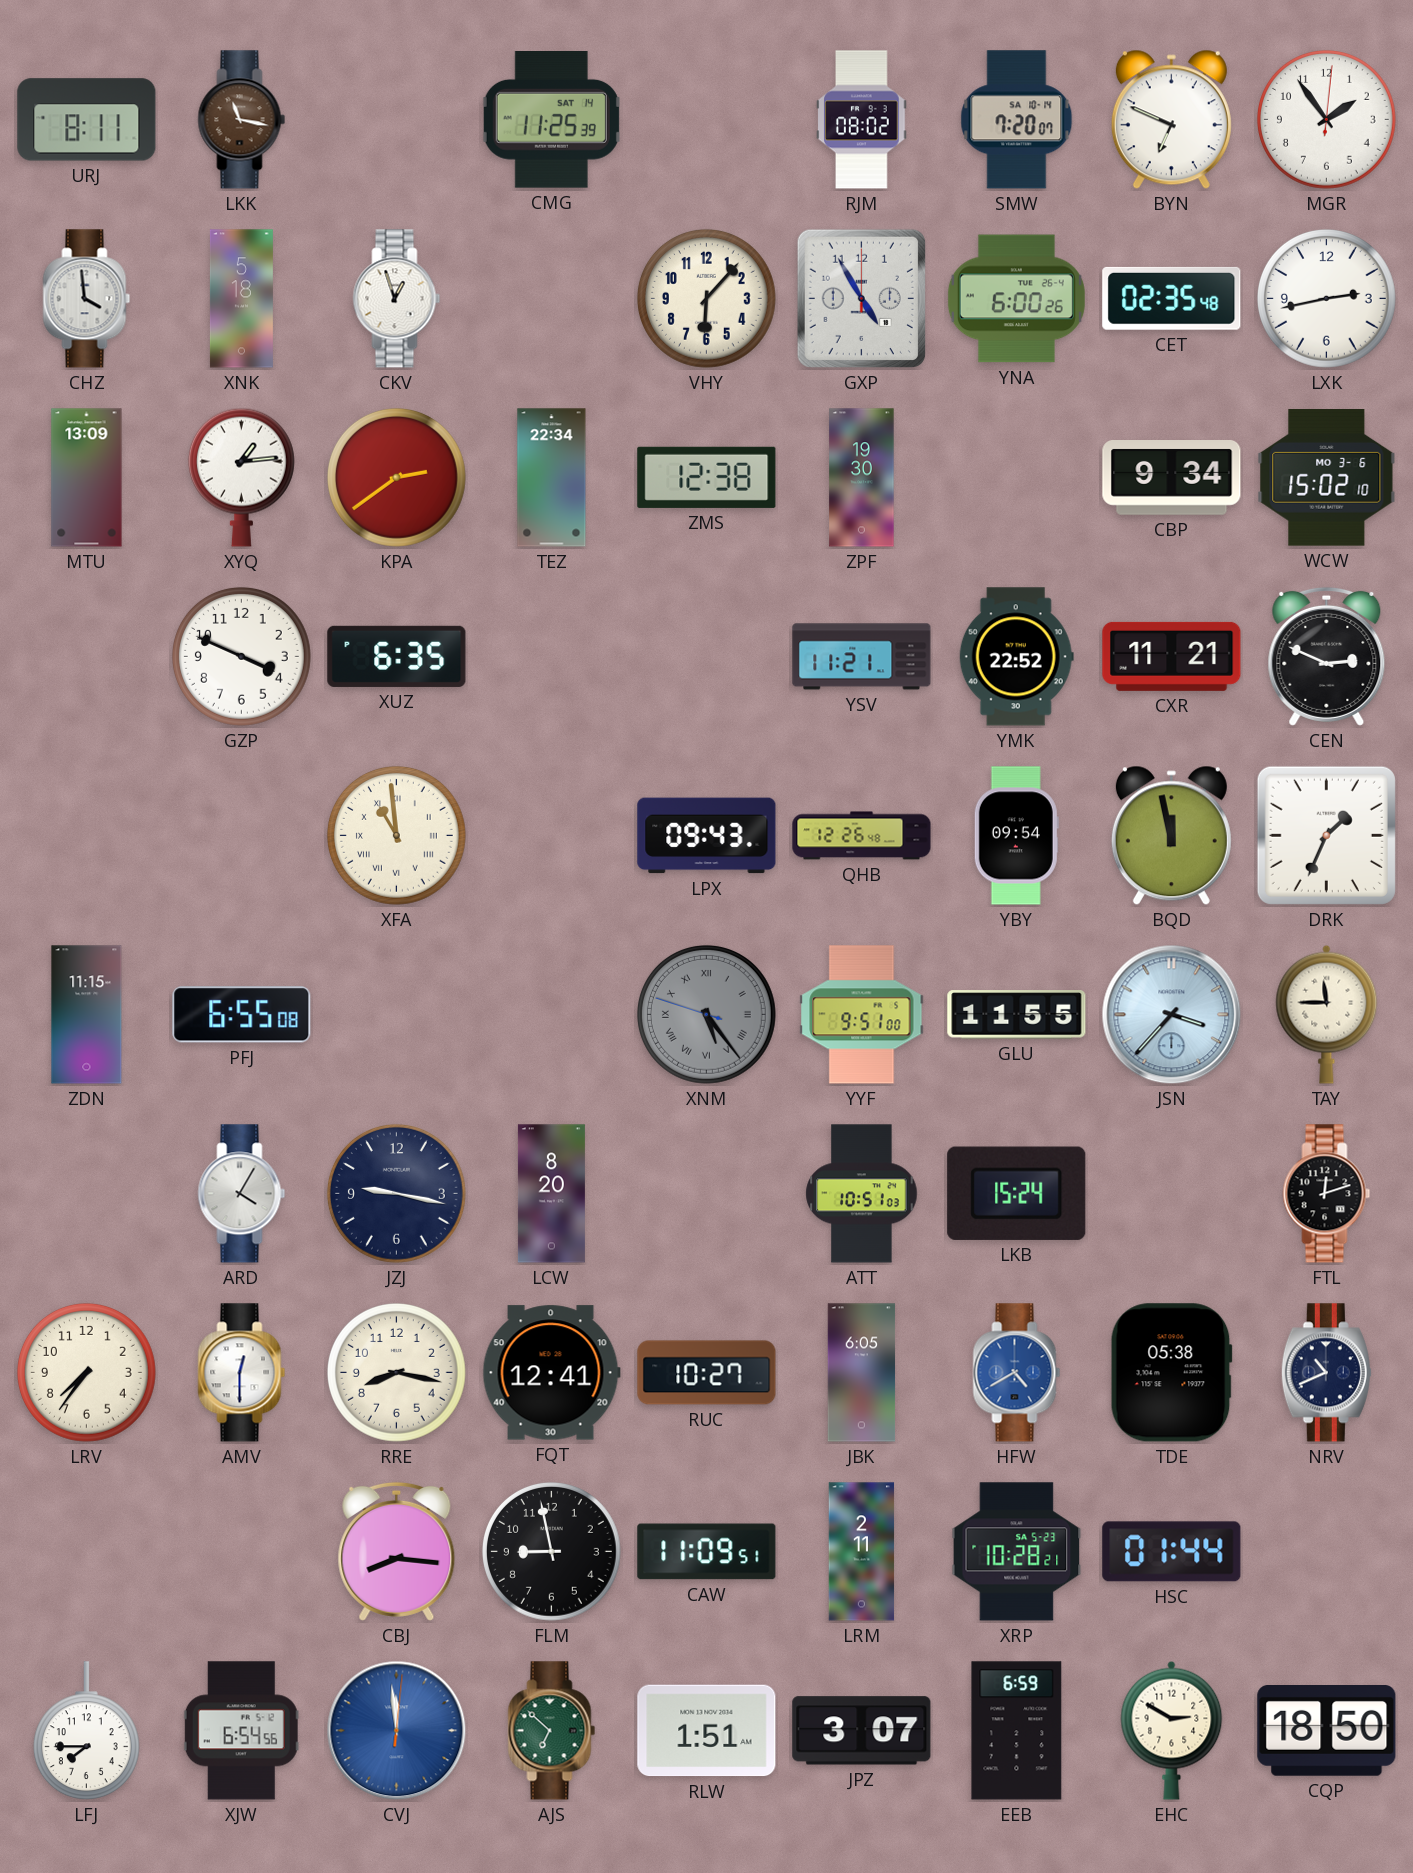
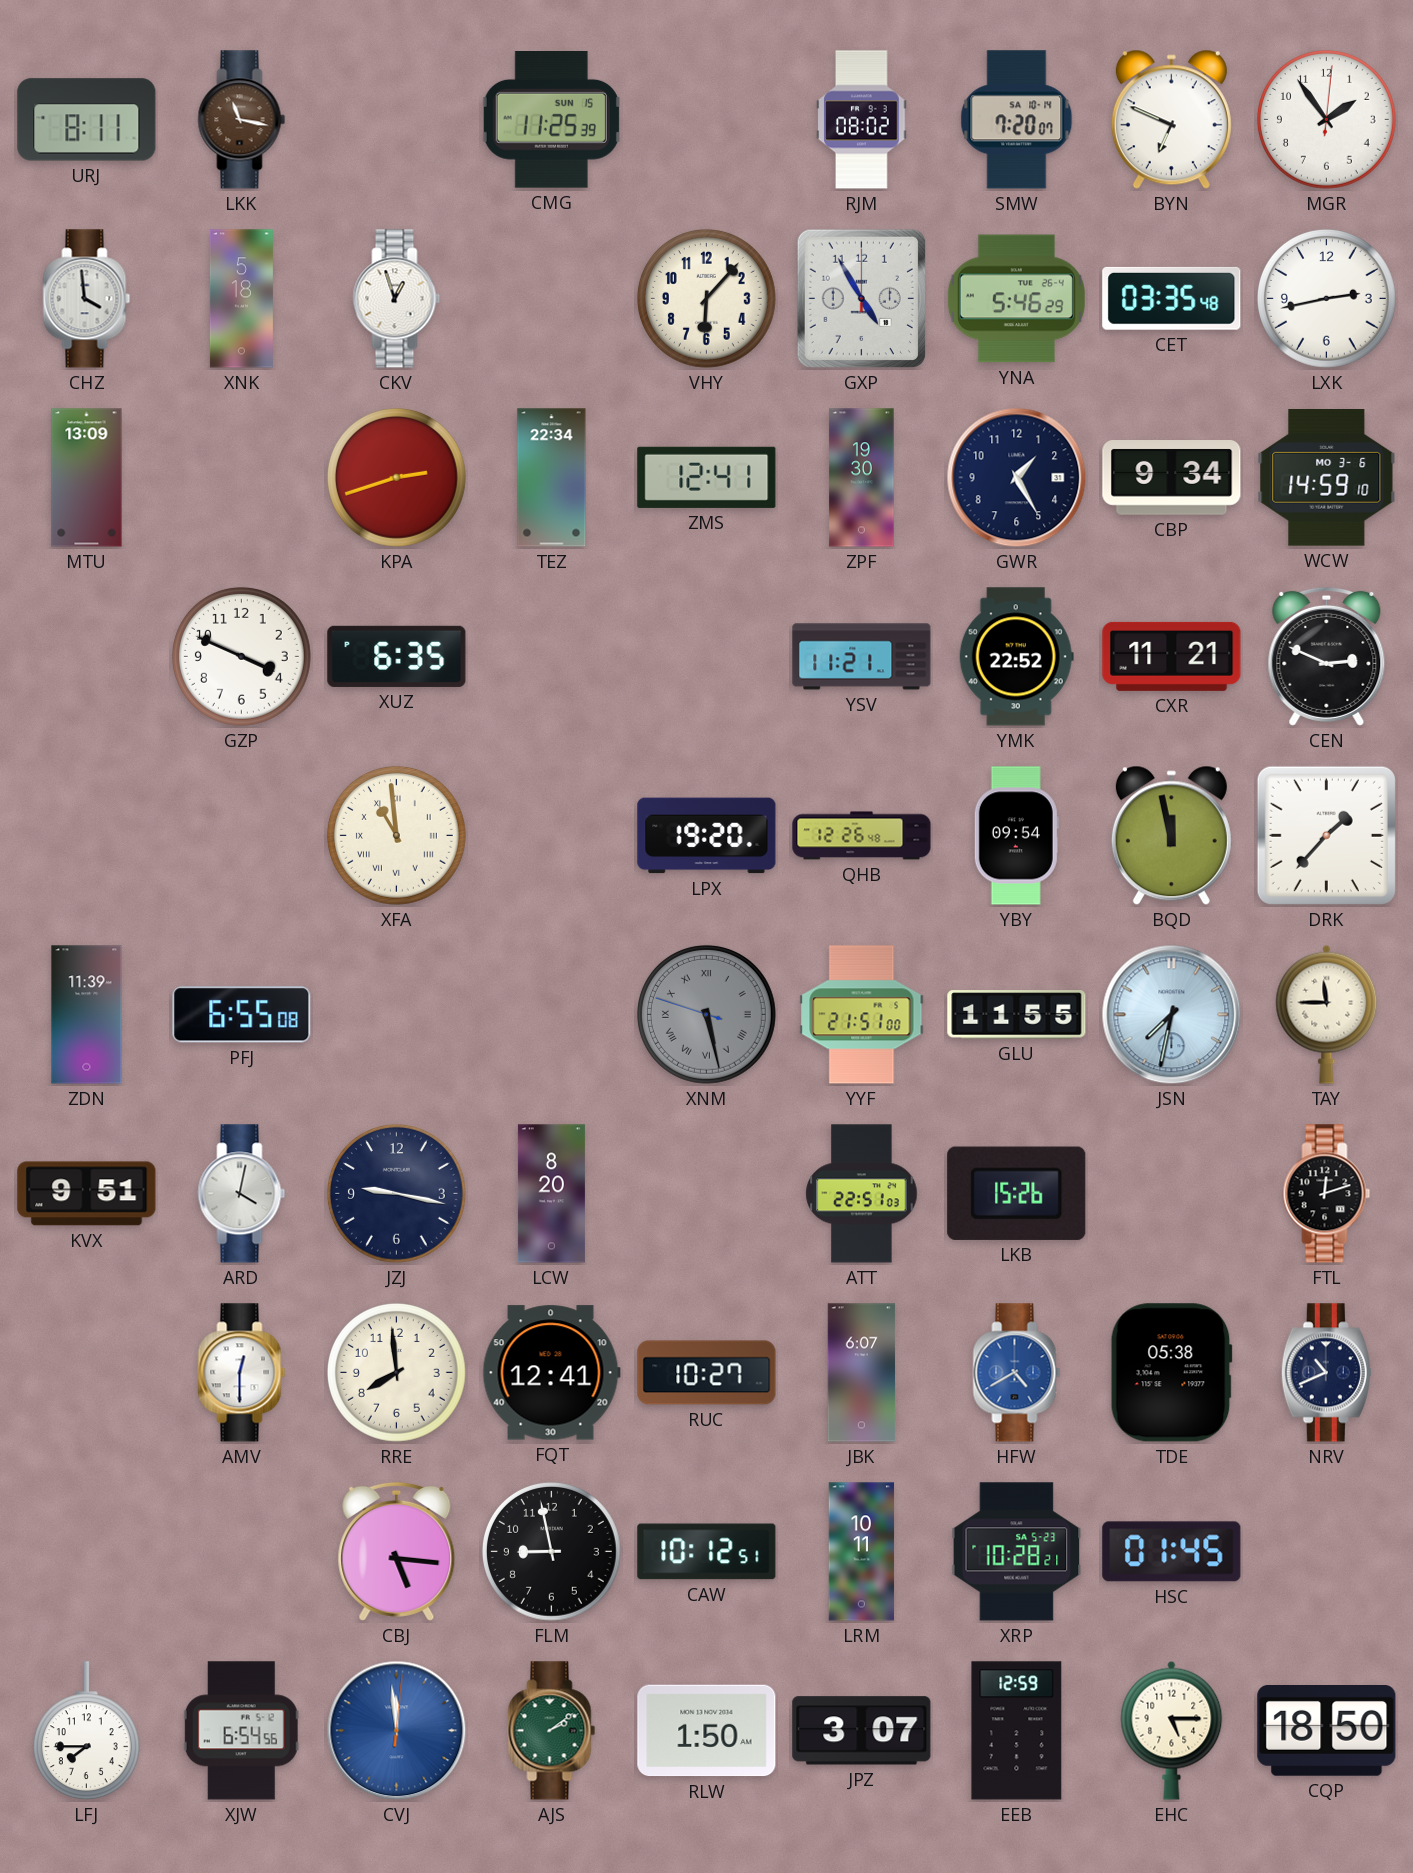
CMG date: SAT 14 -> SUN 15 (551, 120)
YNA: 6:00 -> 5:46 (1016, 299)
CET: 02:35 -> 03:35 (1172, 298)
XYQ: 1:14 -> none (241, 477)
KPA: 2:39 -> 2:42 (396, 477)
ZMS: 12:38 -> 12:41 (707, 477)
GWR: none -> 1:25 (1017, 478)
WCW: 15:02 -> 14:59 (1327, 478)
LPX: 09:43 -> 19:20 (707, 836)
DRK: 1:34 -> 1:37 (1326, 835)
ZDN: 11:15 -> 11:39 (87, 1015)
XNM: 5:23 -> 5:27 (706, 1014)
YYF: 9:51 -> 21:51 (862, 1015)
JSN: 3:37 -> 7:32 (1172, 1015)
KVX: none -> 9:51 (87, 1194)
ARD: 4:05 -> 4:02 (242, 1194)
ATT: 10:51 -> 22:51 (862, 1194)
LKB: 15:24 -> 15:26 (1017, 1193)
LRV: 7:36 -> none (86, 1372)
RRE: 8:17 -> 7:59 (396, 1372)
JBK: 6:05 -> 6:07 (862, 1373)
CBJ: 8:16 -> 5:16 (397, 1551)
CAW: 11:09 -> 10:12 (707, 1552)
LRM: 2:11 -> 10:11 (862, 1552)
HSC: 01:44 -> 01:45 (1172, 1552)
AJS: 6:52 -> 2:09 (552, 1731)
RLW: 1:51 -> 1:50 (707, 1731)
EEB: 6:59 -> 12:59 (1017, 1731)
EHC: 2:50 -> 5:15 (1172, 1730)
